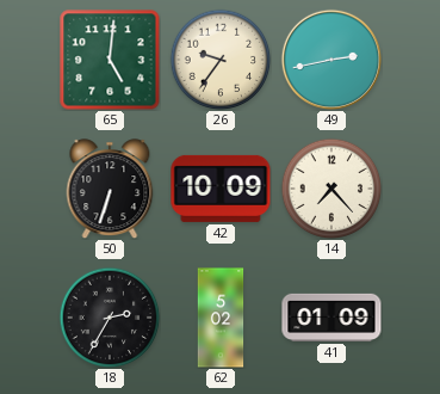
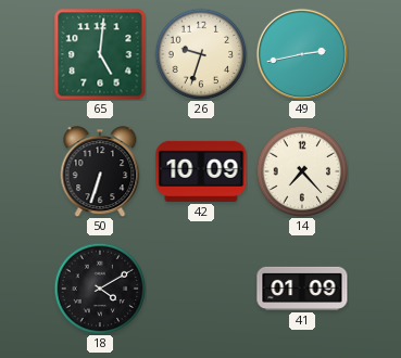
26: 9:36 -> 9:33 (201, 54)
18: 2:35 -> 4:10 (100, 289)
62: 5:02 -> none (221, 318)
